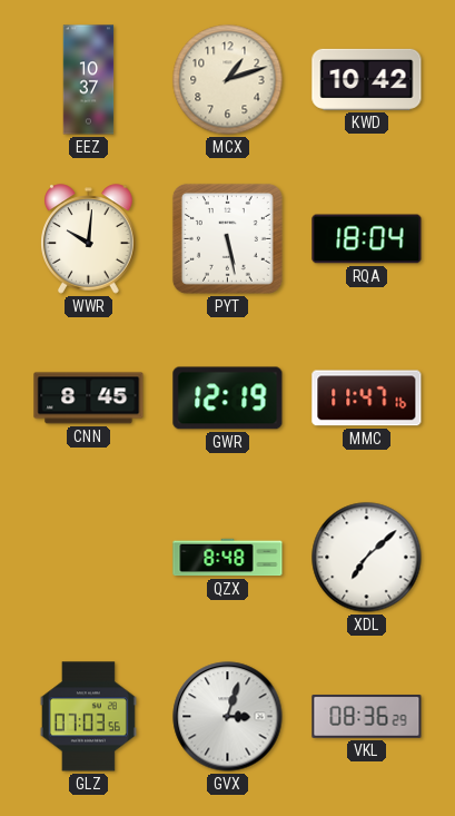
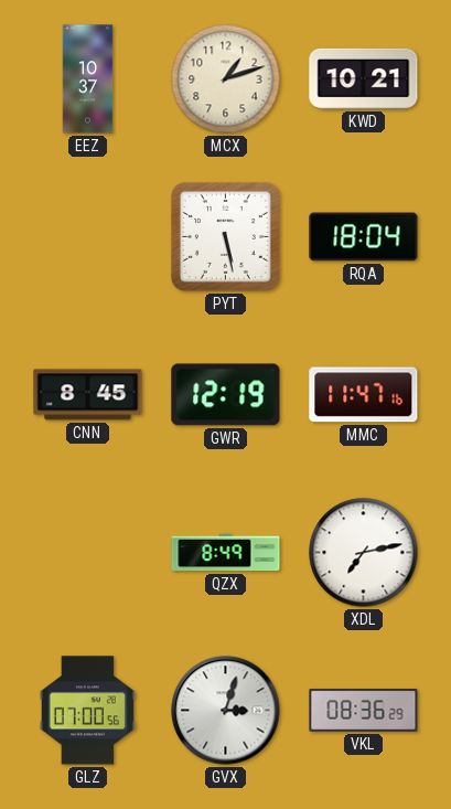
KWD: 10:42 -> 10:21 (364, 78)
WWR: 10:01 -> none (89, 239)
QZX: 8:48 -> 8:49 (226, 553)
XDL: 7:08 -> 7:13 (364, 553)
GLZ: 07:03 -> 07:00 (87, 711)
